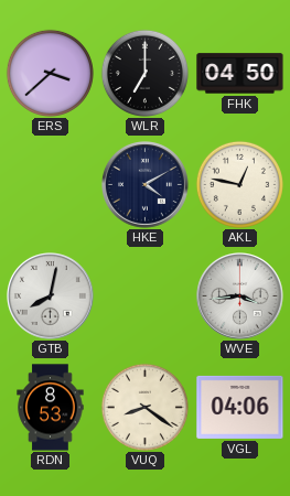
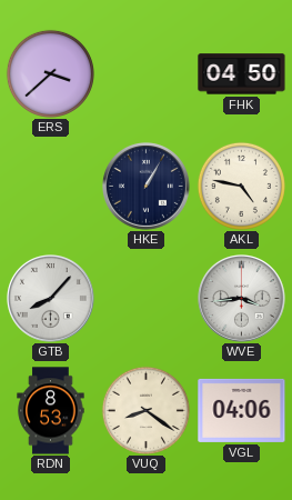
WLR: 7:00 -> none (144, 73)
HKE: 4:10 -> 1:05 (147, 187)
AKL: 12:47 -> 4:47 (241, 186)
GTB: 8:02 -> 8:07 (51, 299)
